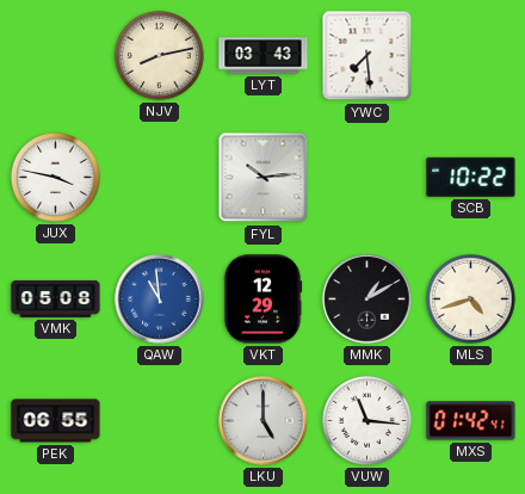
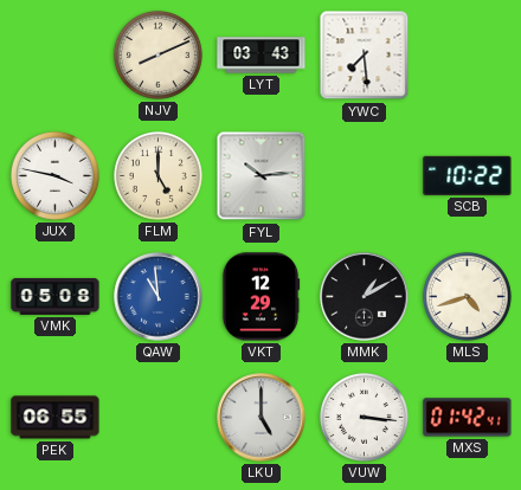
NJV: 8:13 -> 8:11 (157, 54)
FLM: none -> 5:00 (157, 175)
VUW: 11:16 -> 3:16 (364, 417)
